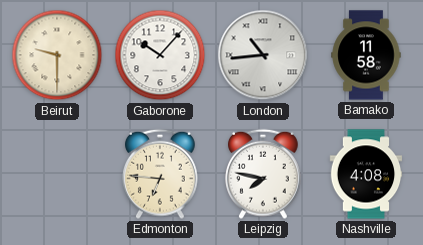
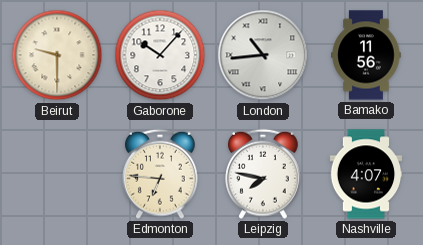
Bamako: 11:58 -> 11:56 (366, 55)
Nashville: 4:08 -> 4:07 (366, 174)
